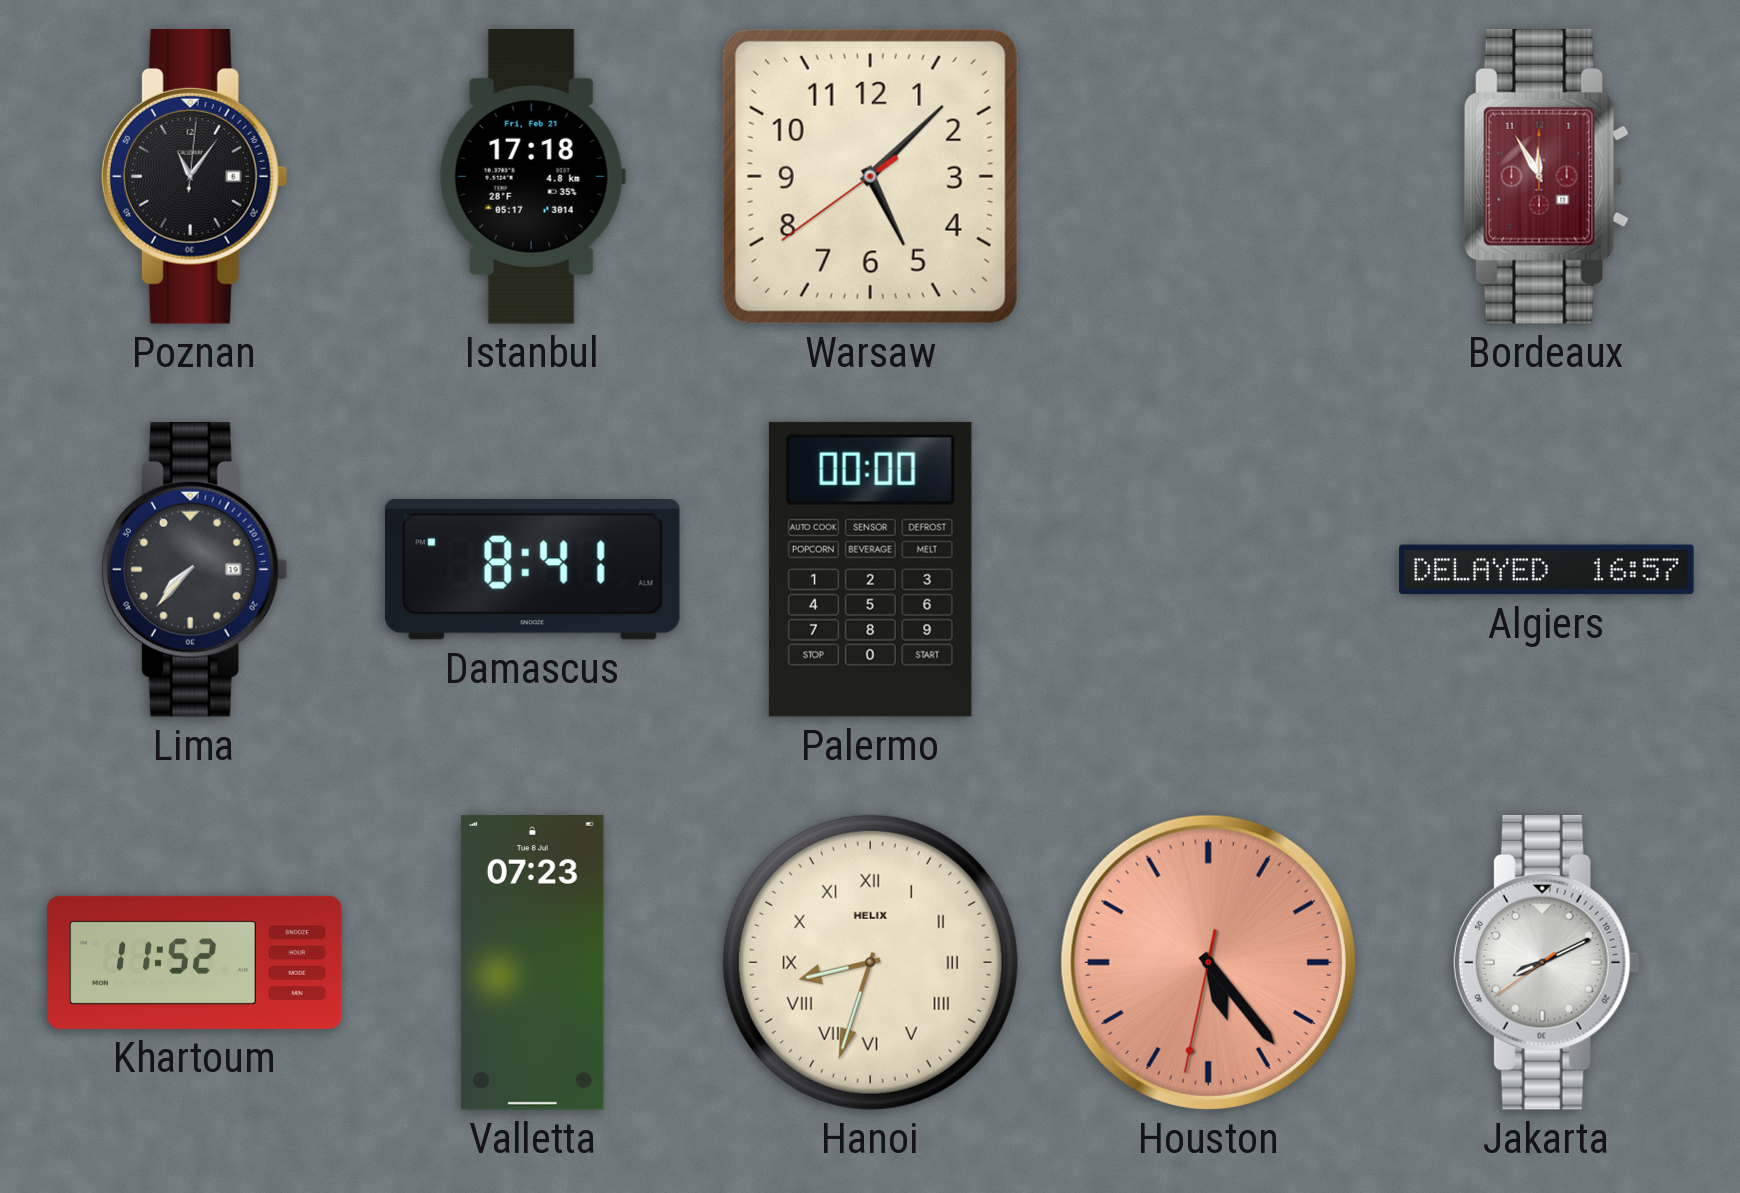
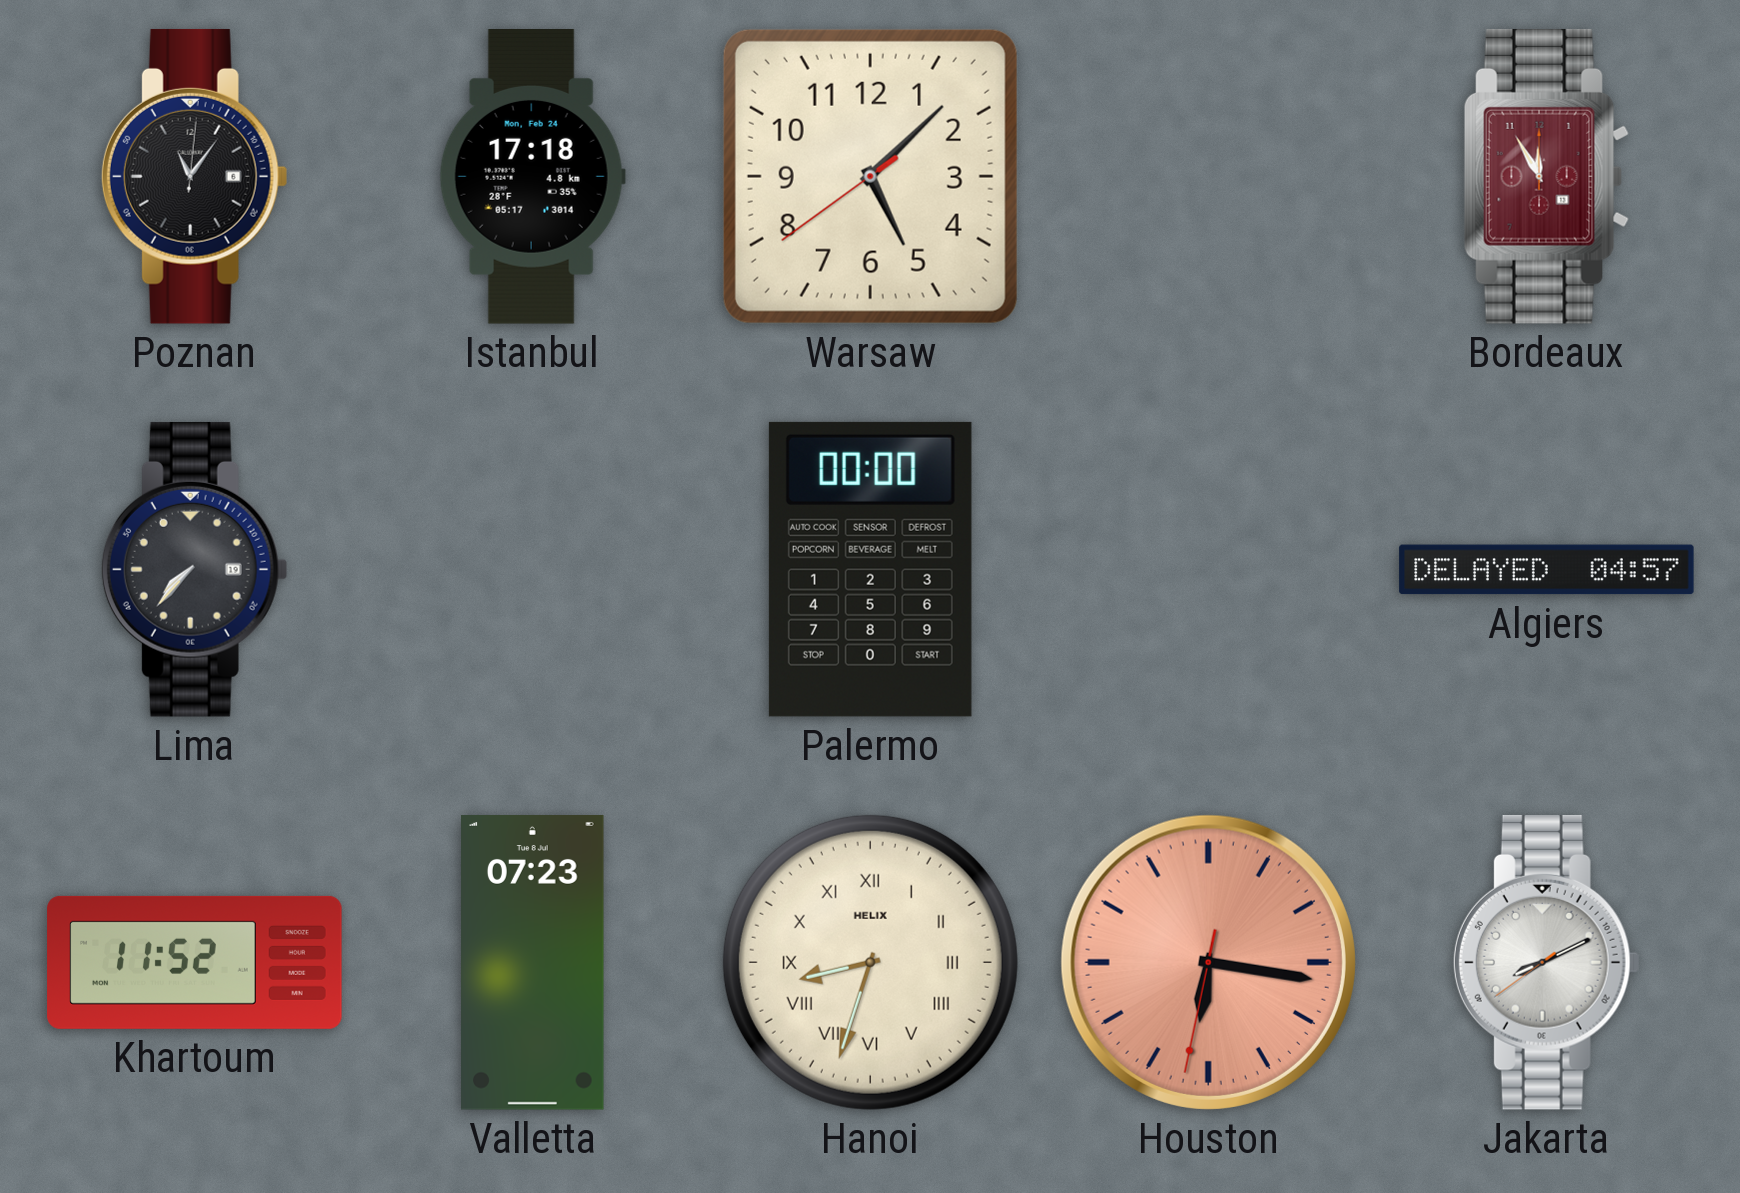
Istanbul date: Fri, Feb 21 -> Mon, Feb 24 (532, 177)
Damascus: 8:41 -> none (532, 570)
Algiers: 16:57 -> 04:57 (1547, 570)
Houston: 5:23 -> 6:16 (1208, 962)
